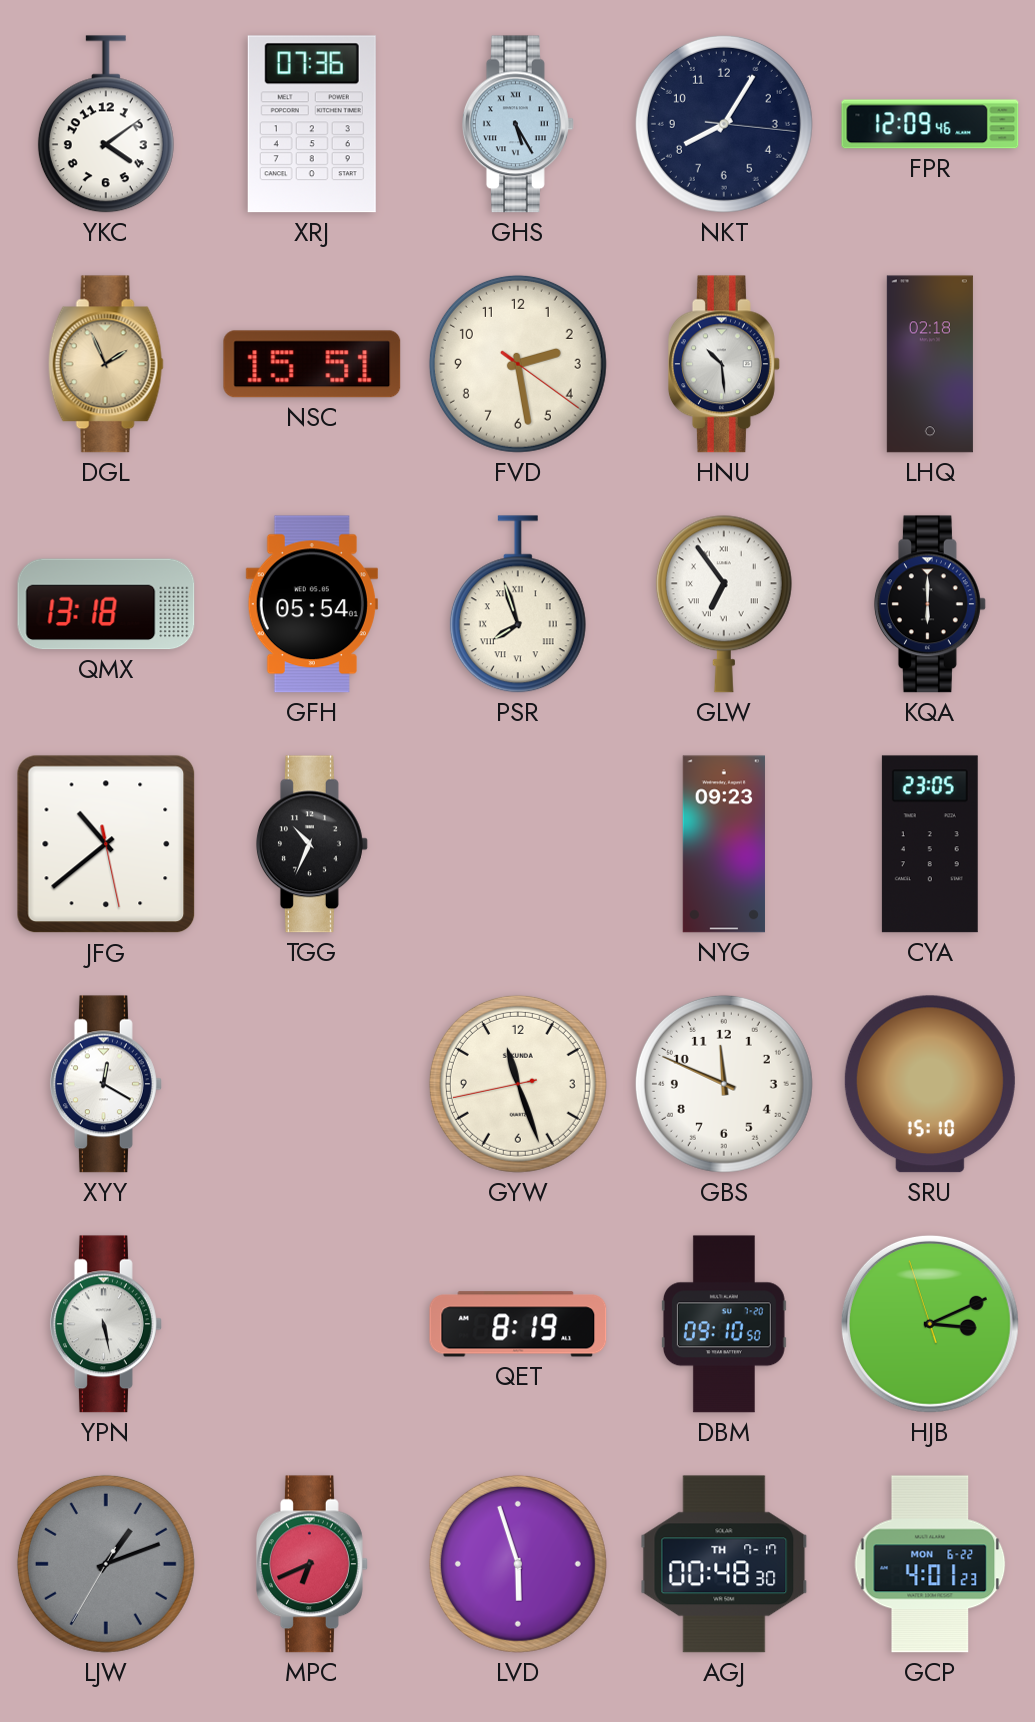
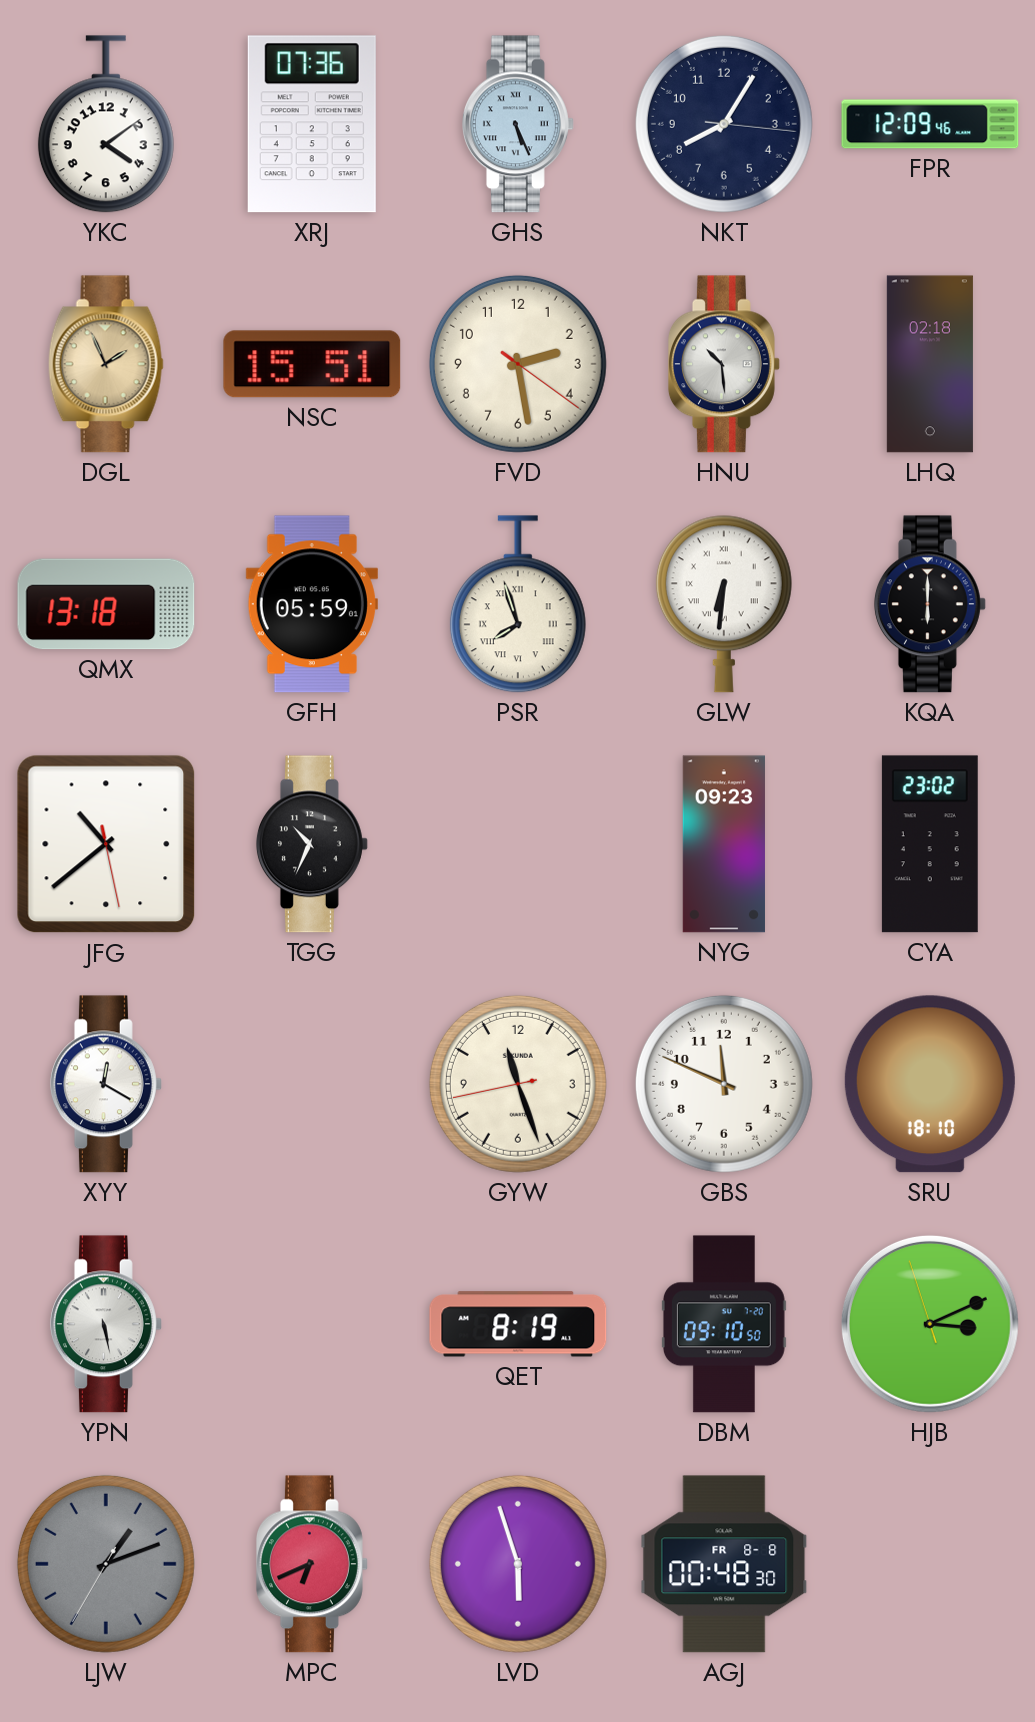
GHS: 5:25 -> 5:26 (518, 124)
GFH: 05:54 -> 05:59 (312, 604)
GLW: 6:54 -> 6:31 (724, 604)
CYA: 23:05 -> 23:02 (930, 844)
SRU: 15:10 -> 18:10 (930, 1084)
AGJ date: TH 7-17 -> FR 8-8 (724, 1564)
GCP: 4:01 -> none (930, 1564)
